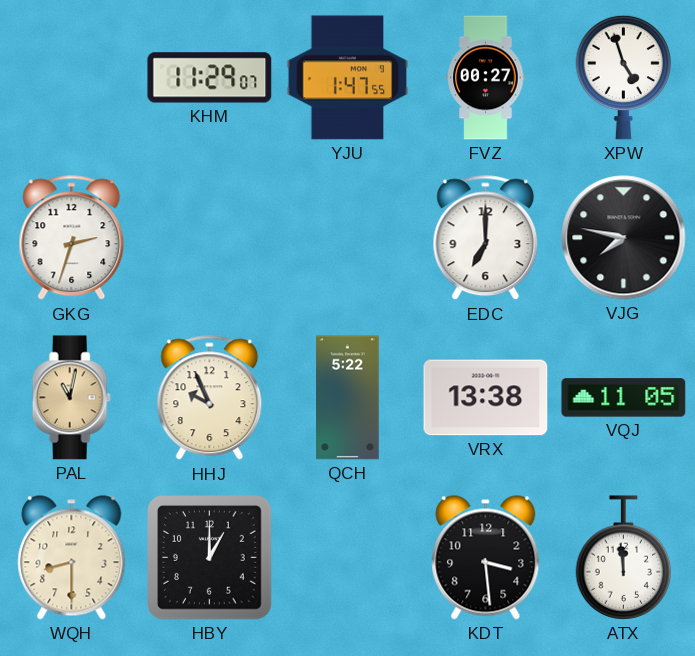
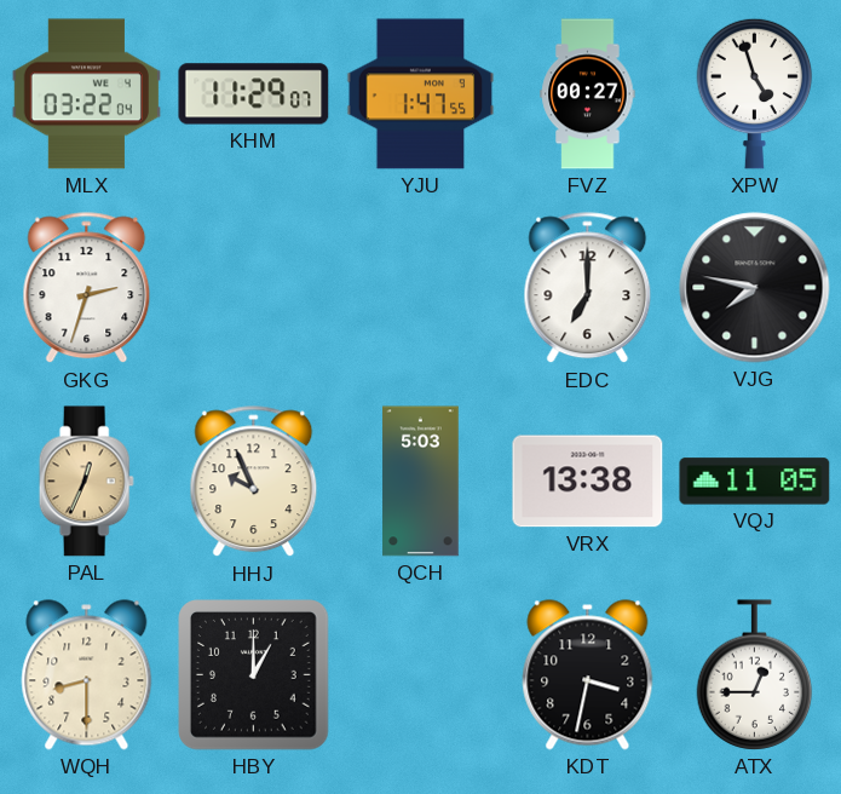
MLX: none -> 03:22 (86, 94)
PAL: 11:02 -> 12:34 (86, 482)
QCH: 5:22 -> 5:03 (421, 482)
KDT: 3:29 -> 3:32 (588, 675)
ATX: 11:59 -> 12:45 (755, 675)
